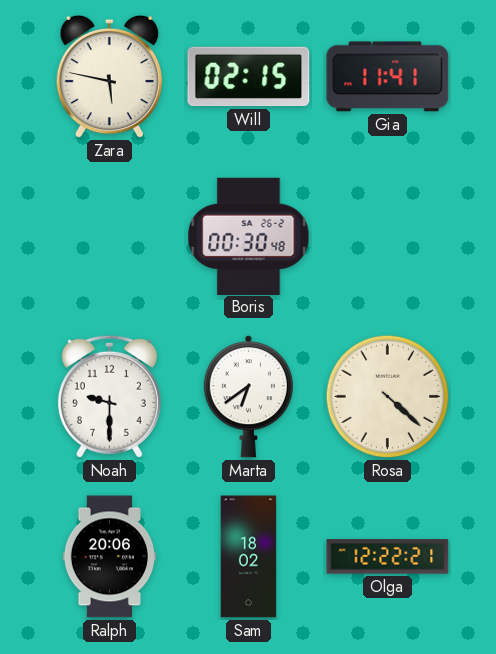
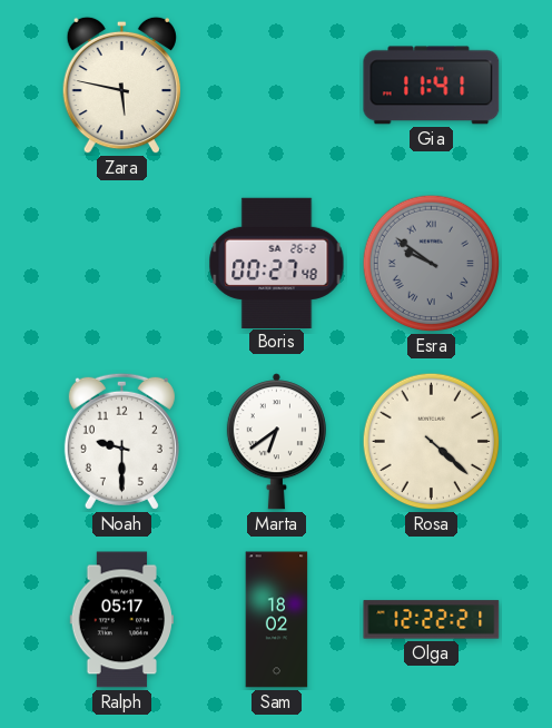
Will: 02:15 -> none (249, 77)
Boris: 00:30 -> 00:27 (277, 263)
Esra: none -> 9:51 (432, 264)
Ralph: 20:06 -> 05:17 (122, 620)
